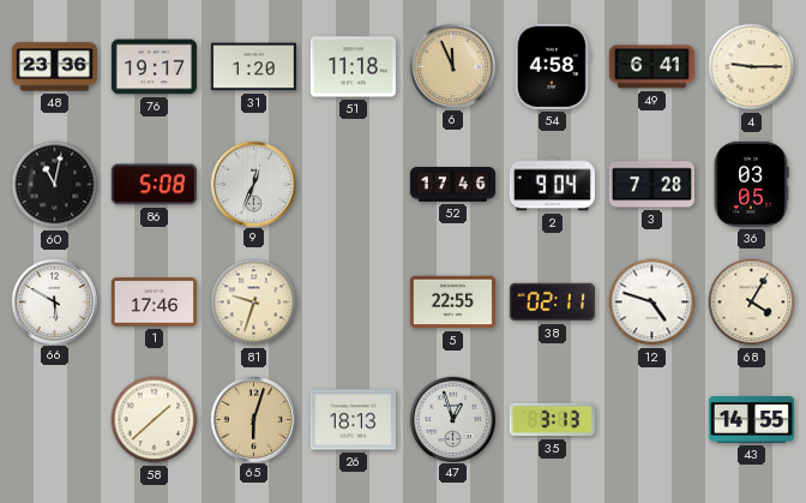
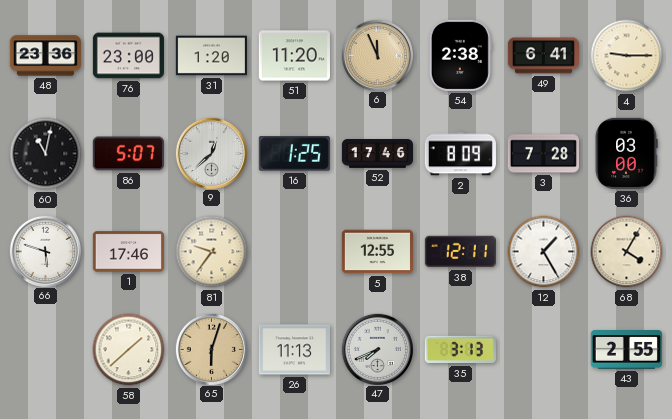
76: 19:17 -> 23:00 (128, 56)
51: 11:18 -> 11:20 (294, 56)
54: 4:58 -> 2:38 (460, 55)
86: 5:08 -> 5:07 (128, 154)
9: 12:34 -> 12:38 (211, 153)
16: none -> 1:25 (294, 154)
2: 9:04 -> 8:09 (460, 154)
36: 03:05 -> 03:00 (626, 153)
66: 5:50 -> 5:48 (45, 251)
81: 9:33 -> 9:36 (212, 252)
5: 22:55 -> 12:55 (377, 252)
38: 02:11 -> 12:11 (460, 252)
12: 4:48 -> 1:25 (544, 252)
26: 18:13 -> 11:13 (294, 350)
47: 12:57 -> 7:41 (377, 349)
43: 14:55 -> 2:55 (626, 350)
